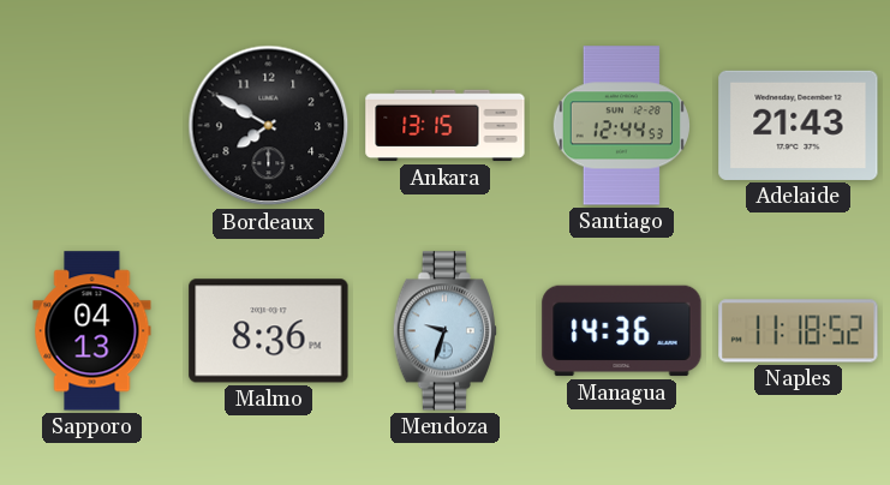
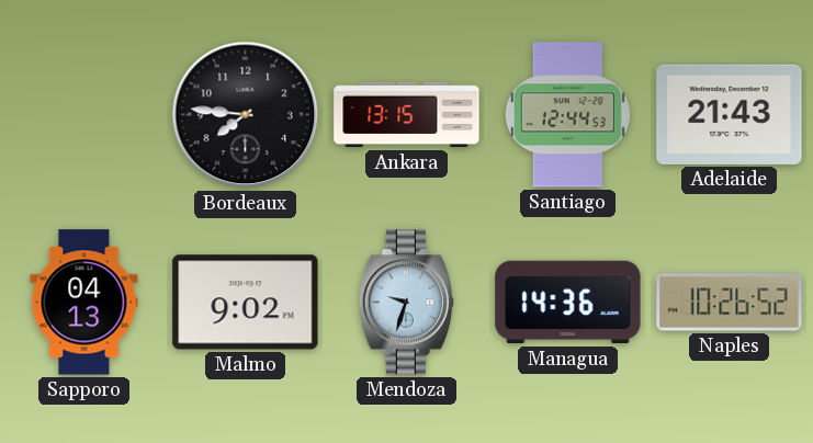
Bordeaux: 7:50 -> 7:46 (246, 115)
Malmo: 8:36 -> 9:02 (246, 303)
Naples: 11:18 -> 10:26 (730, 303)
